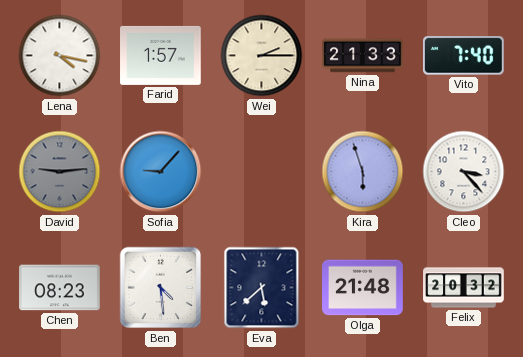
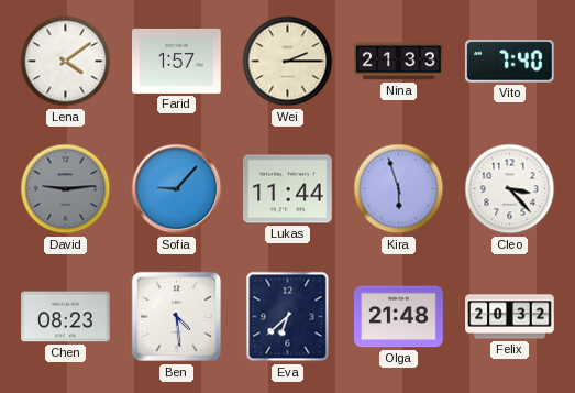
Lena: 4:17 -> 4:09 (66, 62)
Lukas: none -> 11:44 (288, 189)
Eva: 5:38 -> 6:38 (288, 317)
